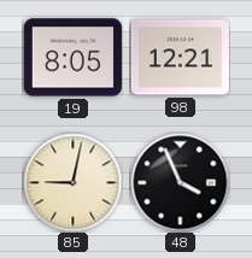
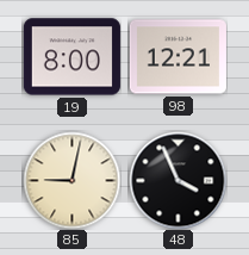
19: 8:05 -> 8:00 (71, 57)
